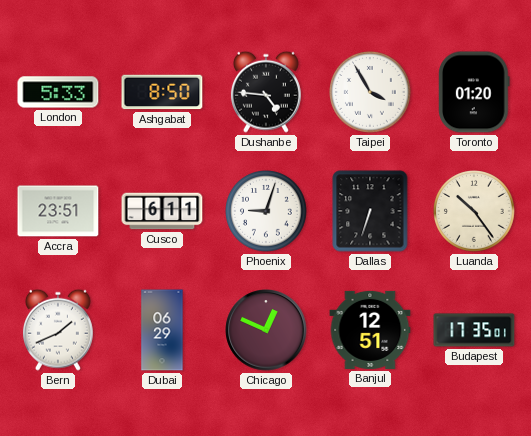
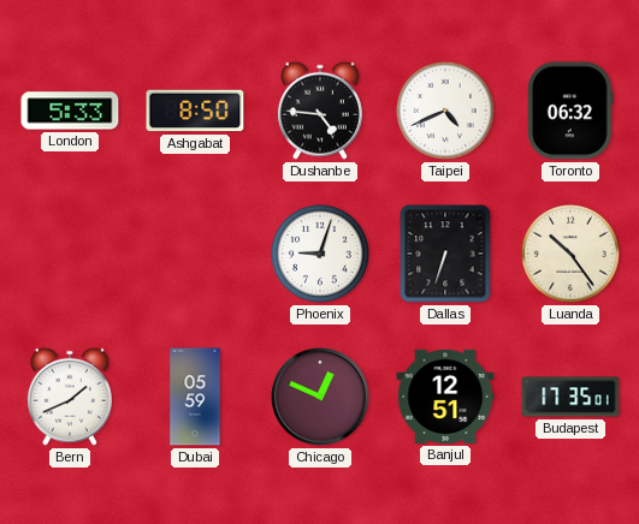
Taipei: 3:55 -> 4:41 (446, 112)
Toronto: 01:20 -> 06:32 (572, 111)
Accra: 23:51 -> none (58, 211)
Cusco: 6:11 -> none (162, 211)
Dubai: 06:29 -> 05:59 (195, 397)
